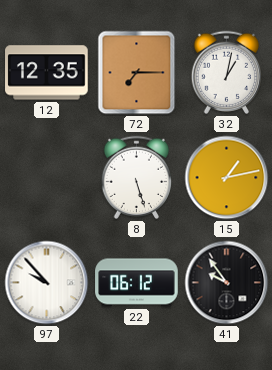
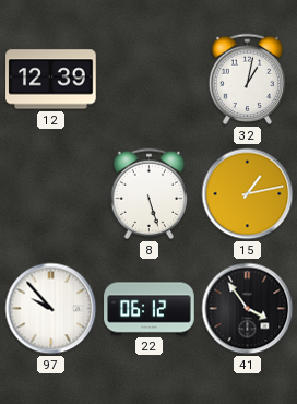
12: 12:35 -> 12:39 (51, 80)
72: 7:15 -> none (137, 73)
41: 9:54 -> 3:54 (248, 309)
